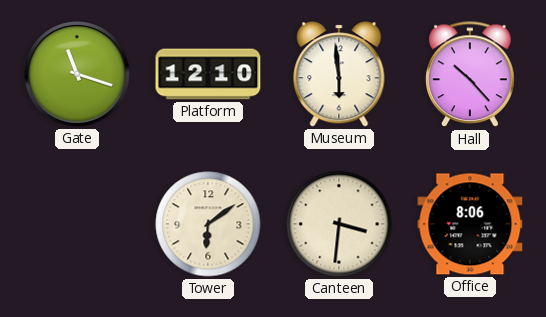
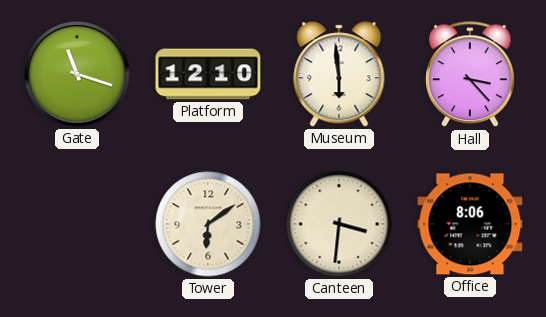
Hall: 10:23 -> 3:23 (470, 75)
